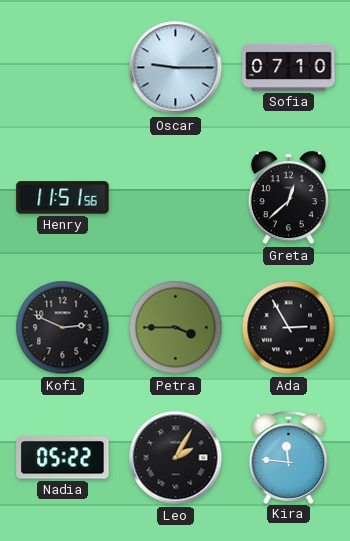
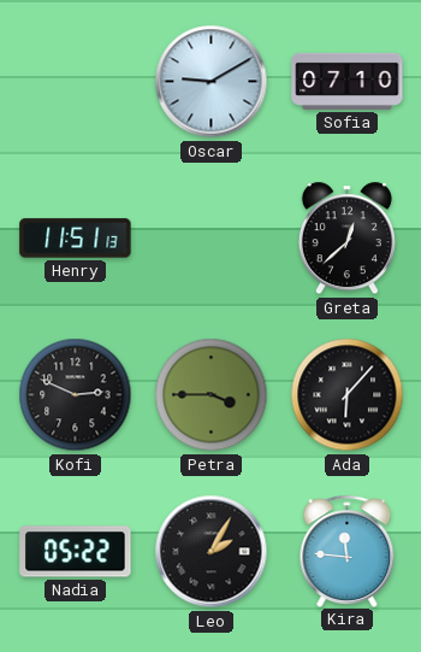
Oscar: 9:15 -> 9:10 (212, 82)
Henry: 11:51:56 -> 11:51:13 (76, 239)
Ada: 2:55 -> 6:07 (348, 395)
